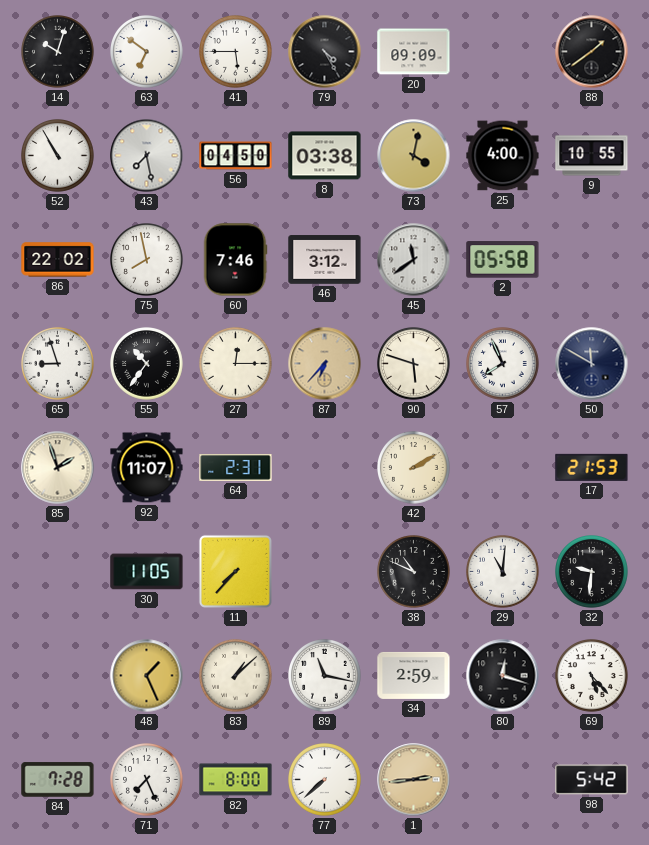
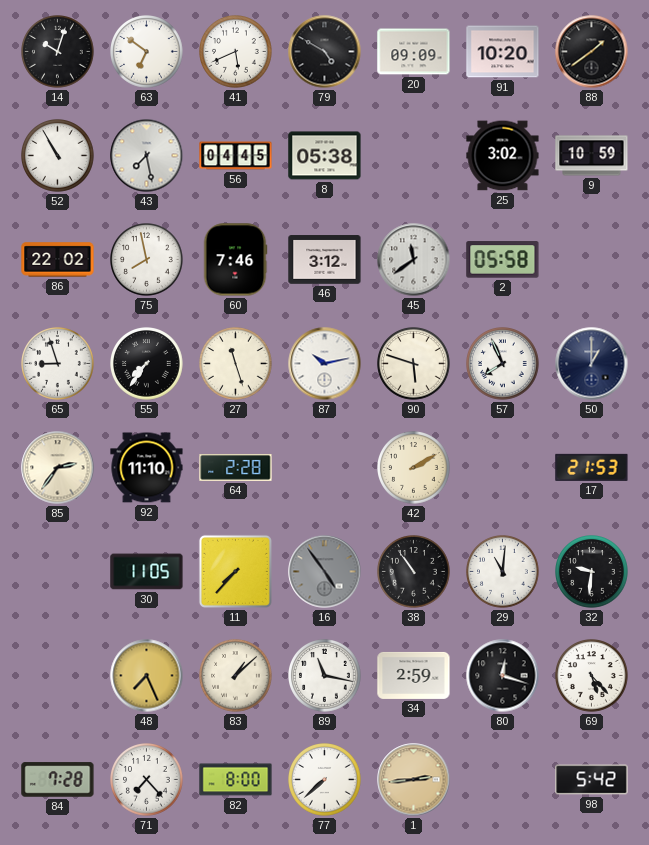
41: 5:45 -> 5:41 (236, 52)
79: 4:25 -> 4:50 (325, 52)
91: none -> 10:20 (503, 52)
56: 04:50 -> 04:45 (236, 156)
8: 03:38 -> 05:38 (325, 156)
73: 4:02 -> none (414, 156)
25: 4:00 -> 3:02 (503, 156)
9: 10:55 -> 10:59 (592, 156)
55: 10:36 -> 7:36 (147, 364)
27: 12:15 -> 11:27 (236, 364)
87: 6:37 -> 10:13 (325, 364)
87 dial: champagne -> white (325, 364)
50: 11:50 -> 1:00 (592, 364)
85: 1:57 -> 2:36 (58, 468)
92: 11:07 -> 11:10 (147, 468)
64: 2:31 -> 2:28 (236, 468)
16: none -> 4:54 (325, 572)
38: 10:49 -> 10:54 (414, 572)
48: 1:26 -> 7:26 (147, 676)
71: 7:26 -> 7:23 (147, 780)
